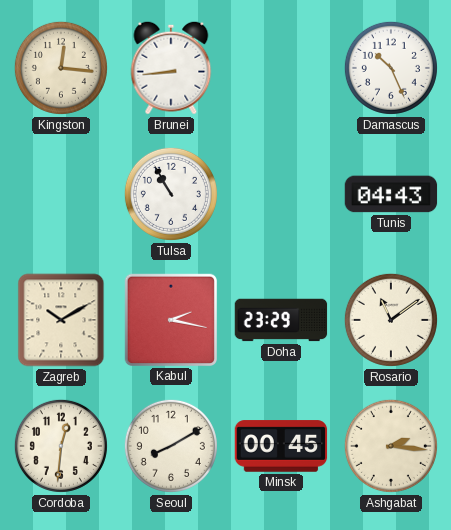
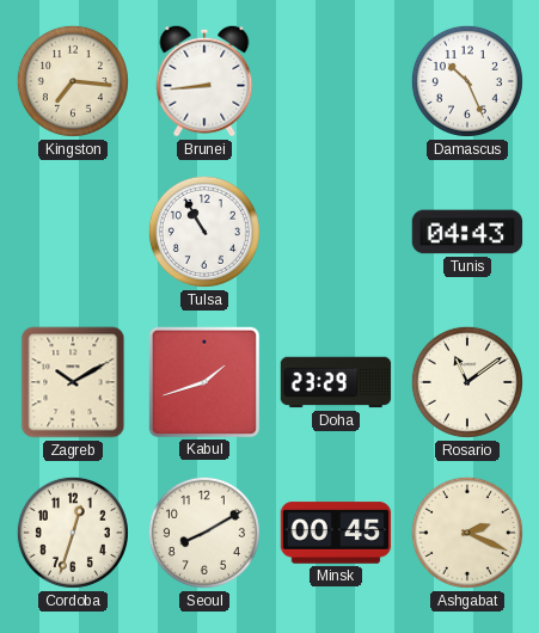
Kingston: 12:16 -> 7:16 (73, 81)
Kabul: 2:17 -> 1:42 (203, 381)
Cordoba: 12:31 -> 12:33 (73, 533)
Ashgabat: 2:16 -> 2:19 (467, 533)
